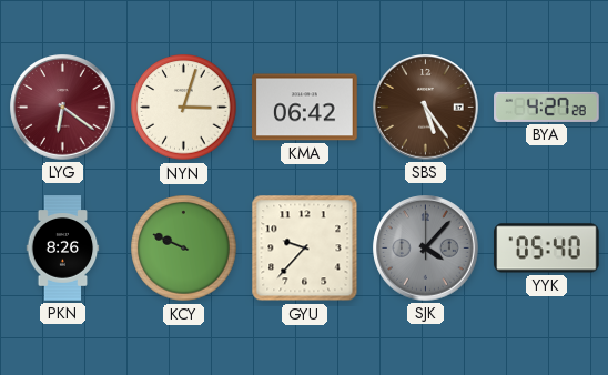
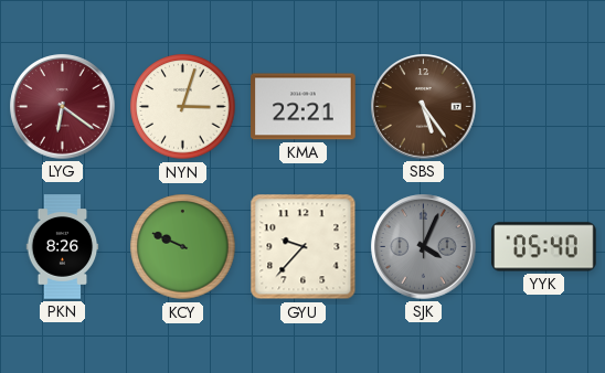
KMA: 06:42 -> 22:21 (304, 107)
BYA: 4:27 -> none (547, 107)
SJK: 4:07 -> 4:04 (424, 247)
